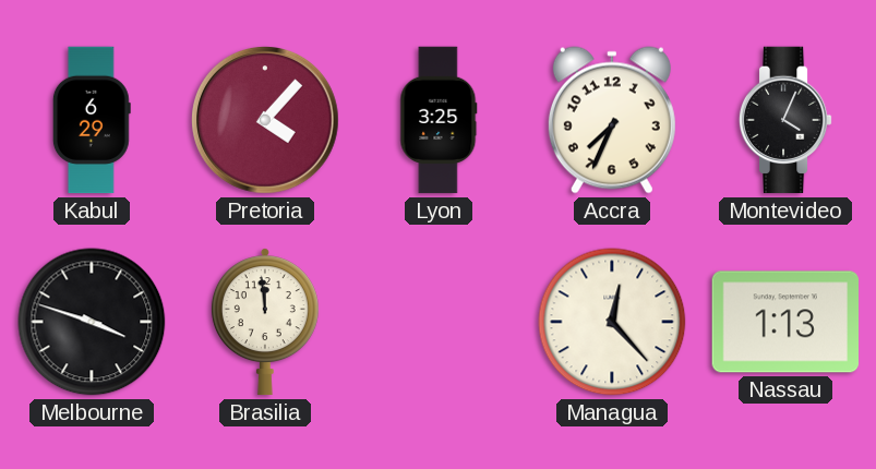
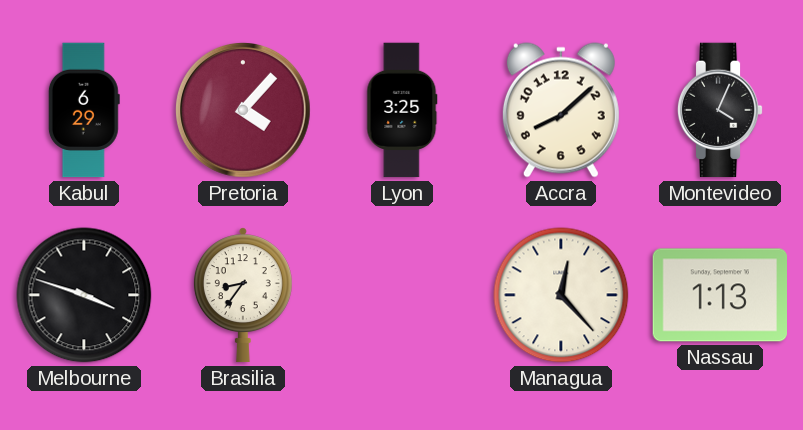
Accra: 7:34 -> 8:08 (561, 110)
Brasilia: 11:59 -> 8:36 (243, 295)
